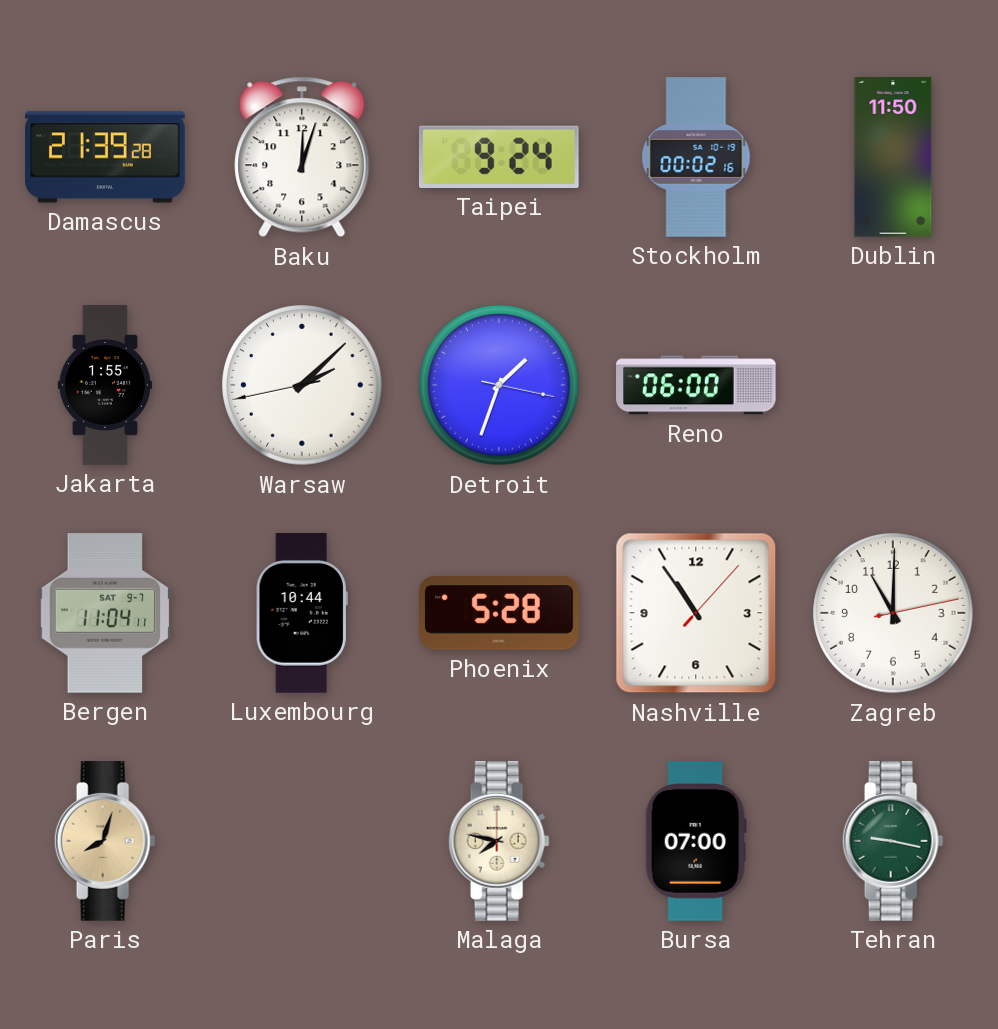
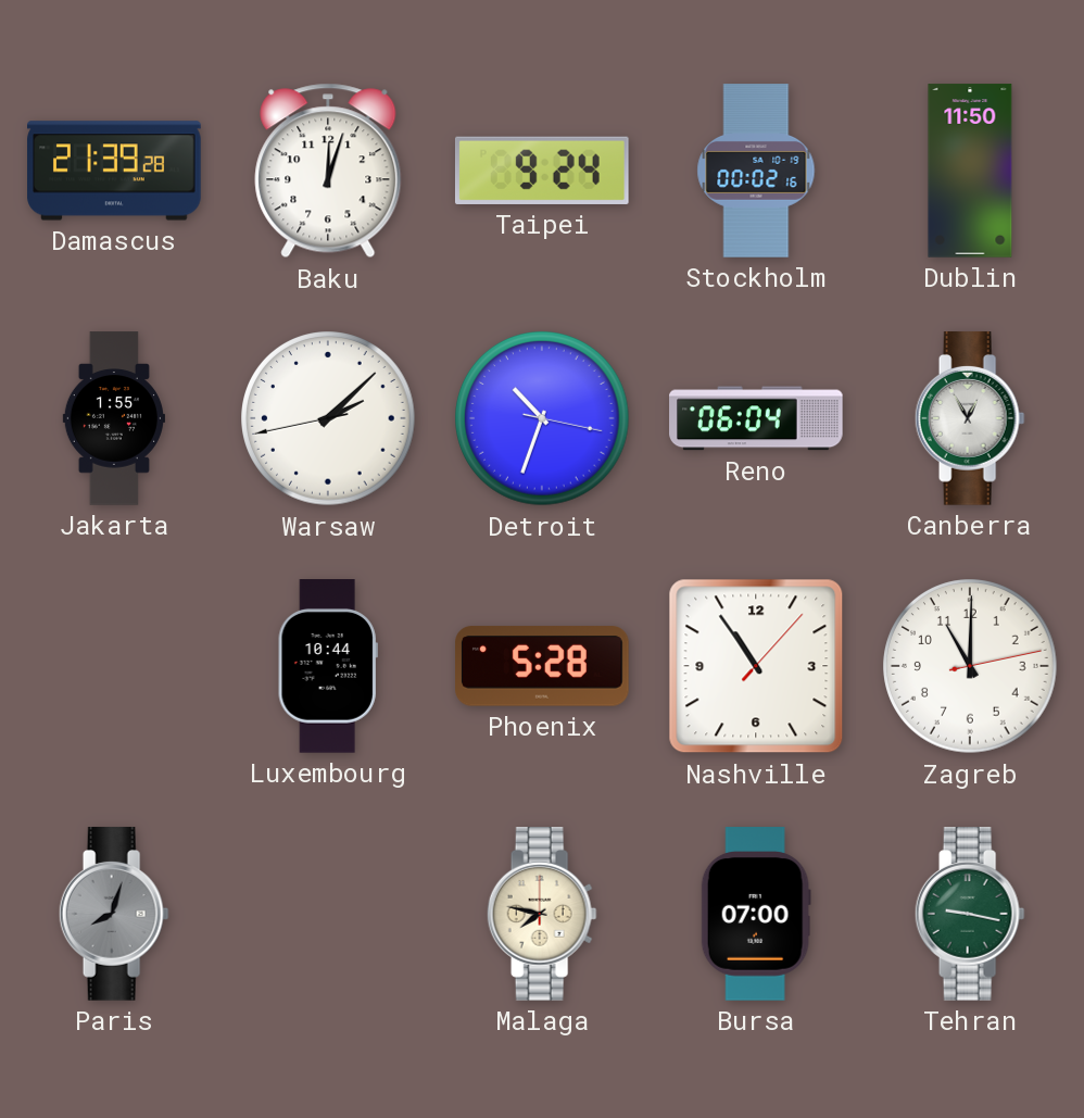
Detroit: 1:33 -> 10:33 (542, 418)
Reno: 06:00 -> 06:04 (756, 418)
Canberra: none -> 12:55 (970, 418)
Bergen: 11:04 -> none (105, 613)
Paris dial: champagne -> grey (114, 914)
